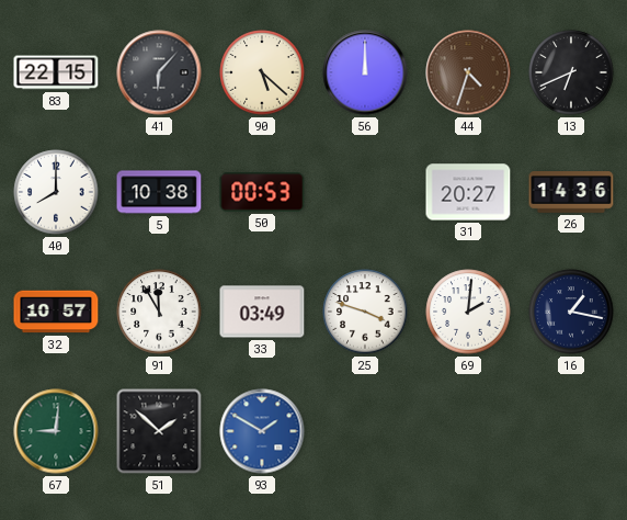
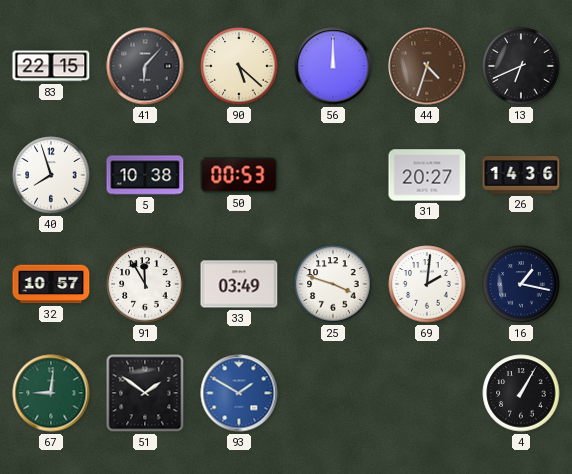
40: 8:00 -> 7:57 (51, 175)
51: 1:52 -> 1:51 (145, 393)
4: none -> 1:05 (521, 393)
